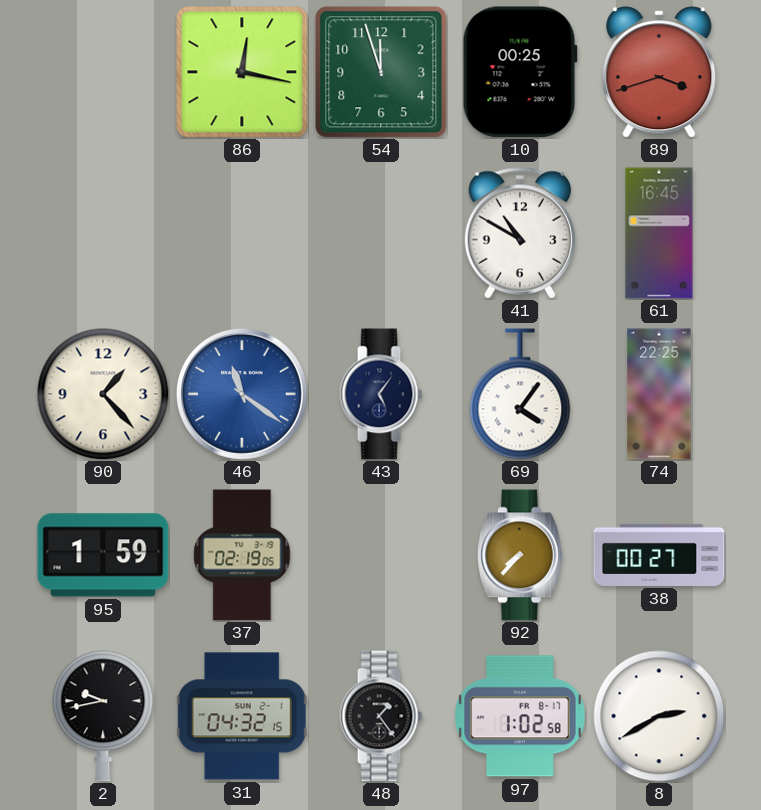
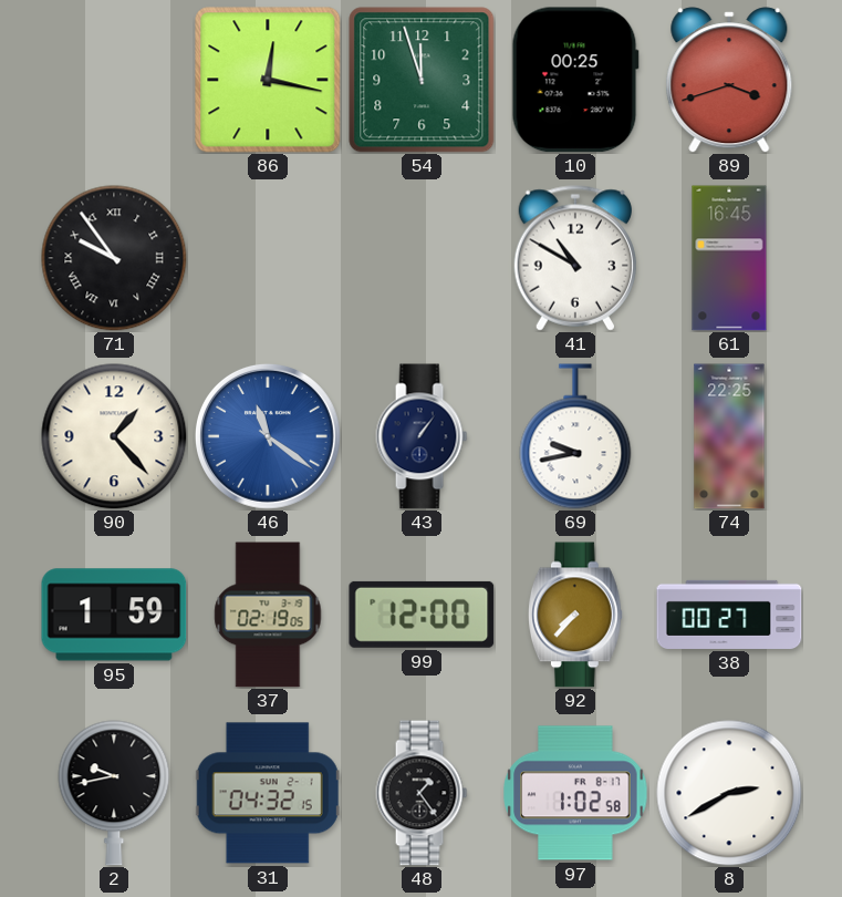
71: none -> 9:54 (114, 258)
43: 5:06 -> 1:06 (422, 436)
69: 4:06 -> 9:43 (575, 436)
99: none -> 12:00 (422, 615)
